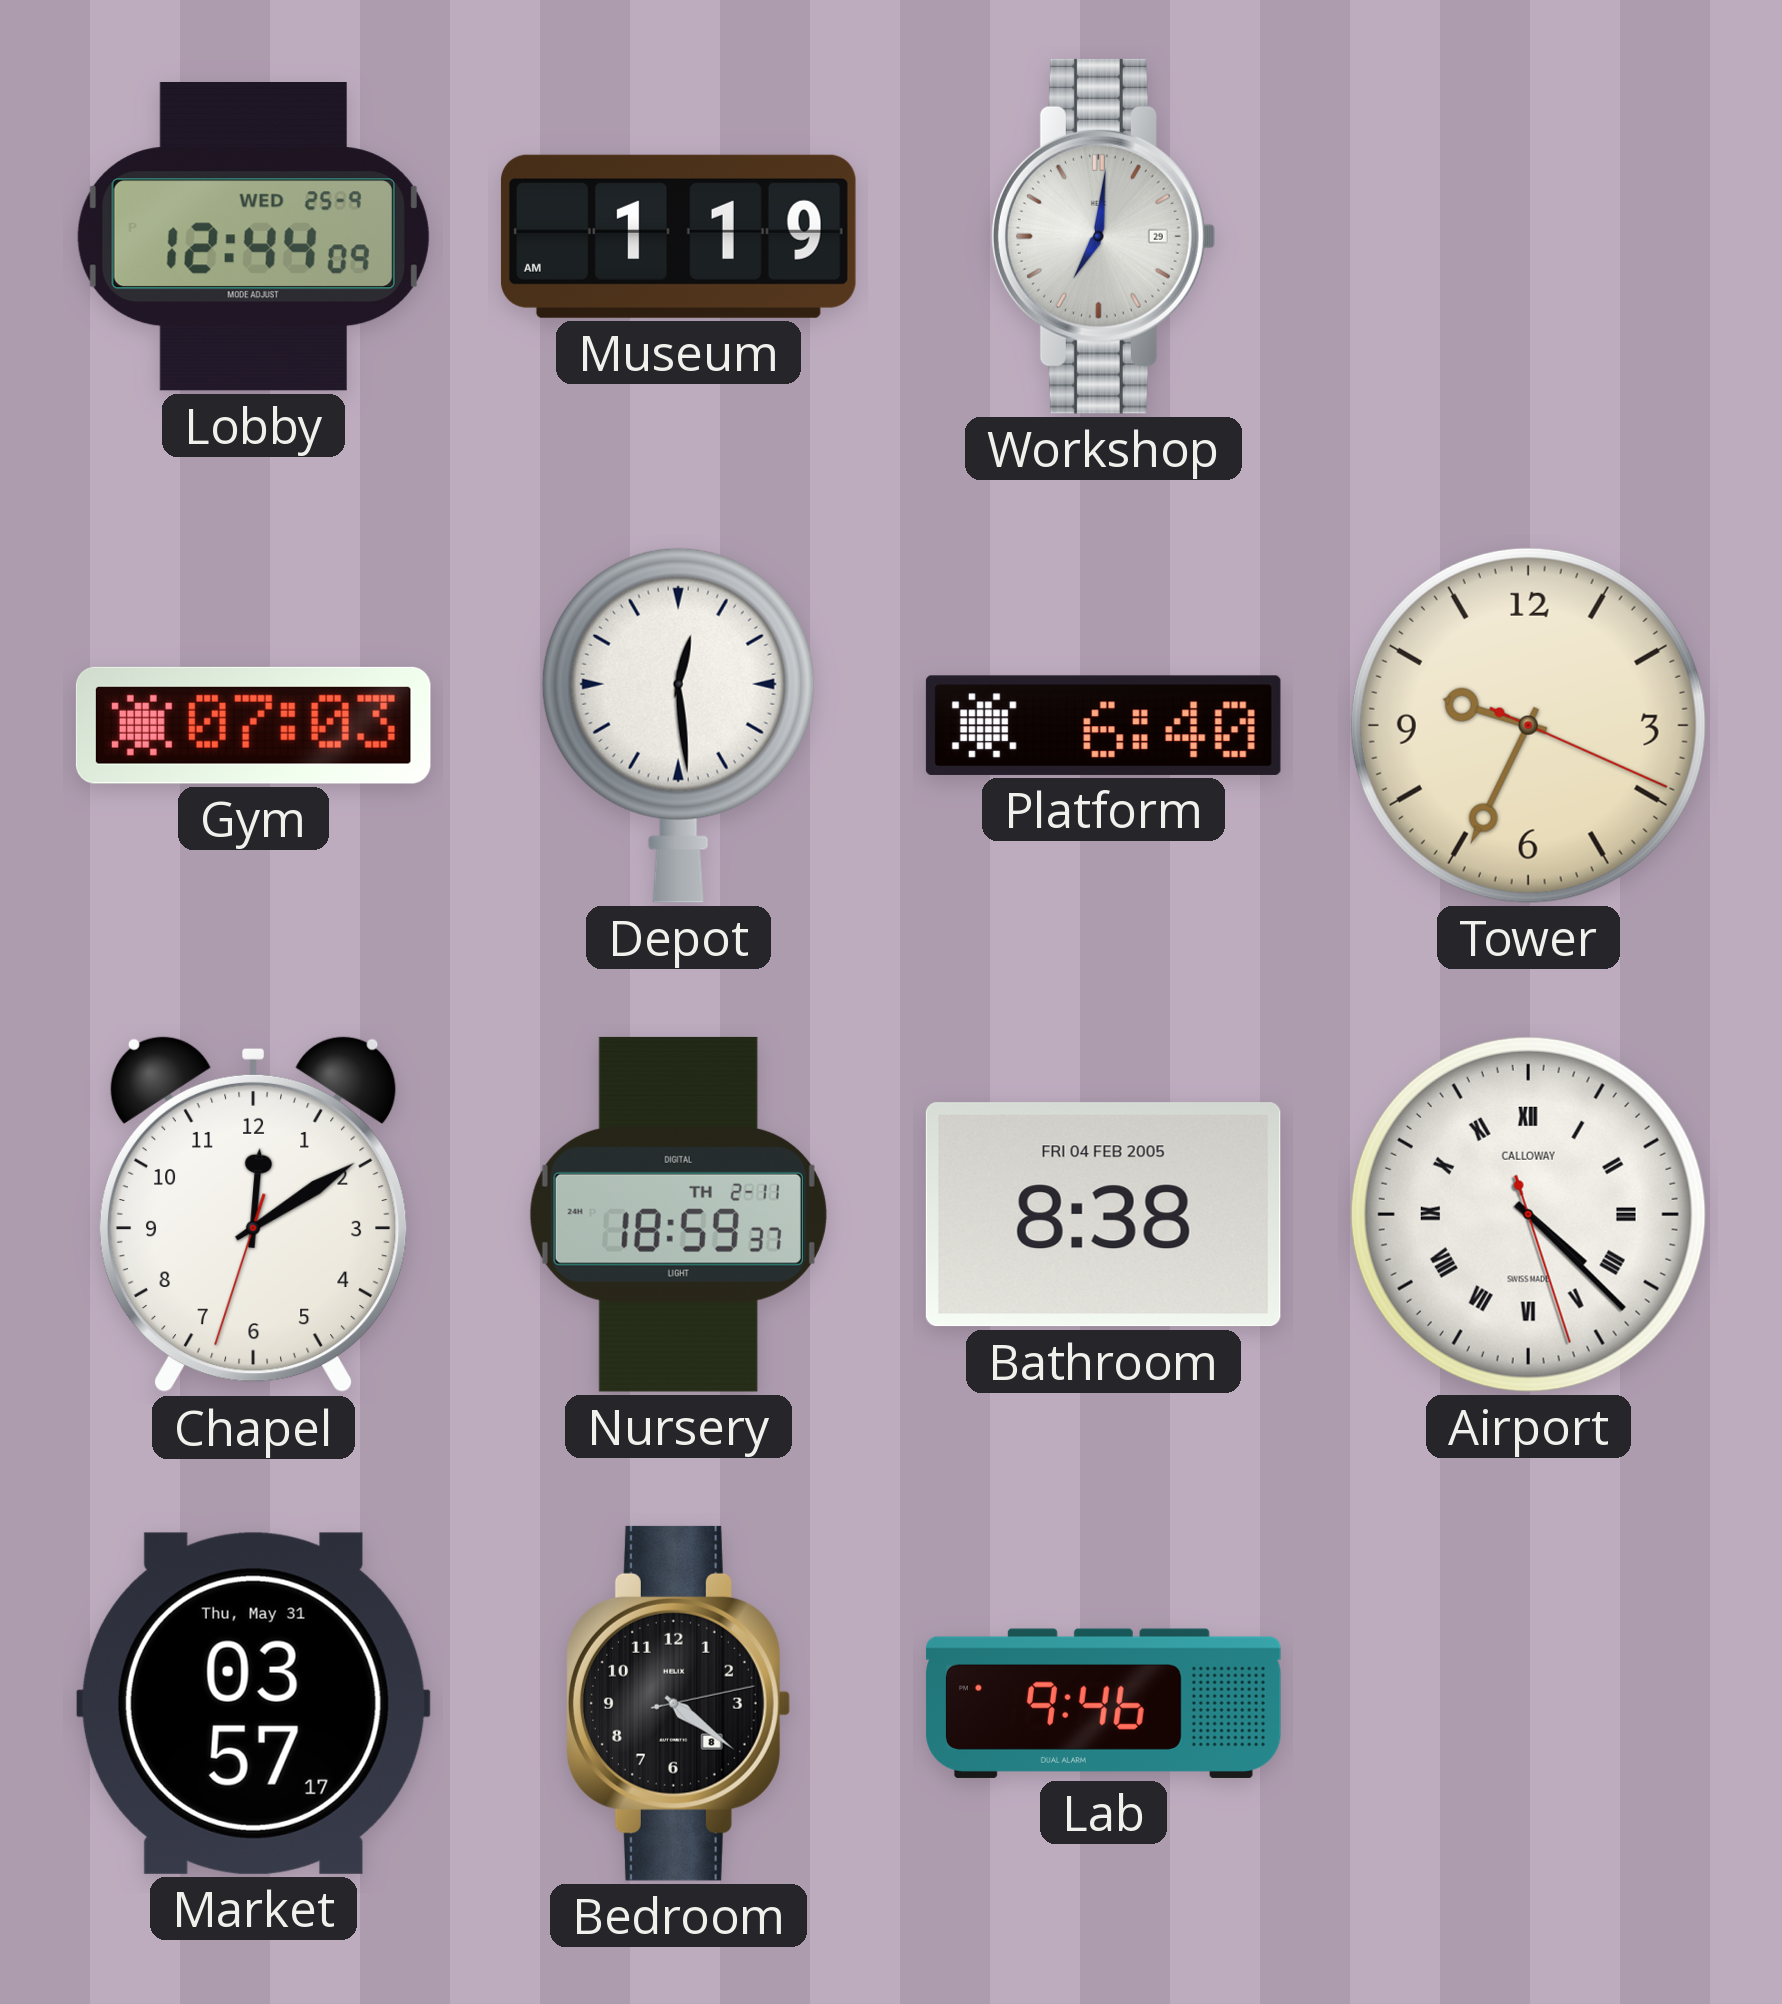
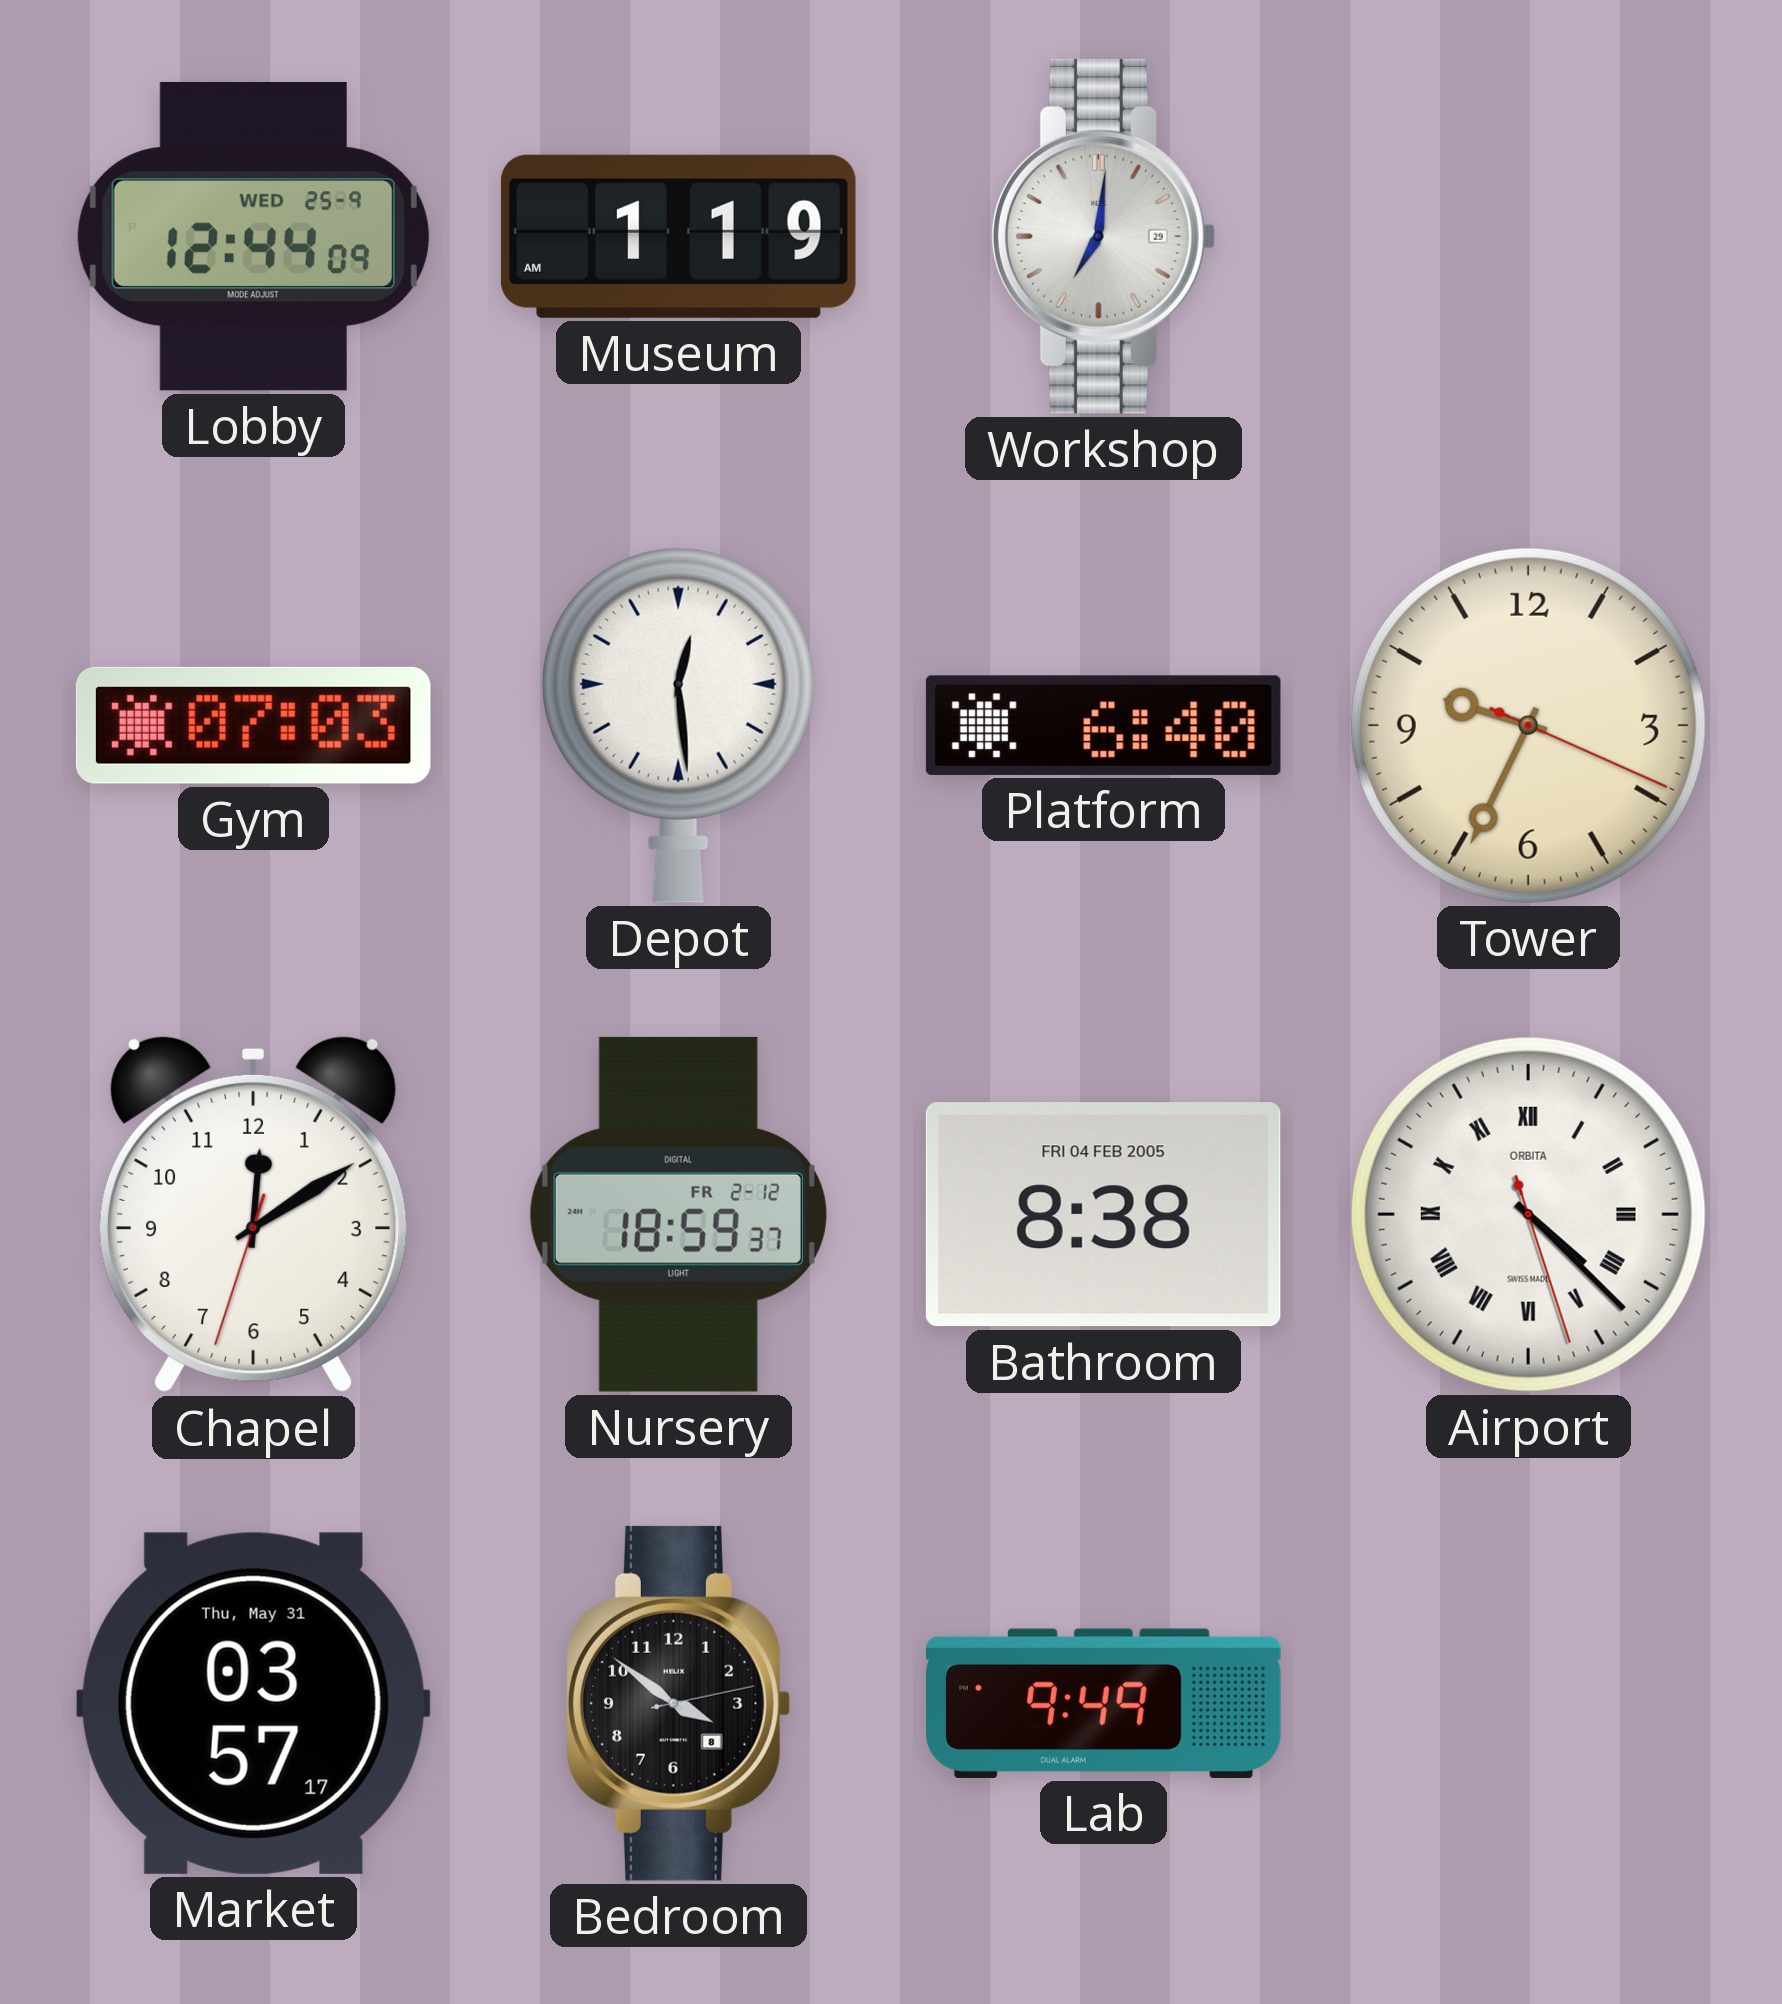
Nursery date: TH 2-11 -> FR 2-12 (678, 1214)
Airport brand: CALLOWAY -> ORBITA (1528, 1214)
Bedroom: 4:21 -> 3:51 (678, 1703)
Lab: 9:46 -> 9:49 (1103, 1703)
